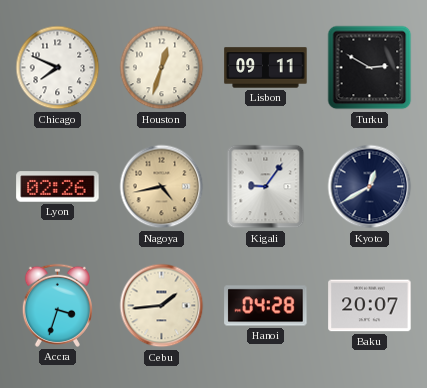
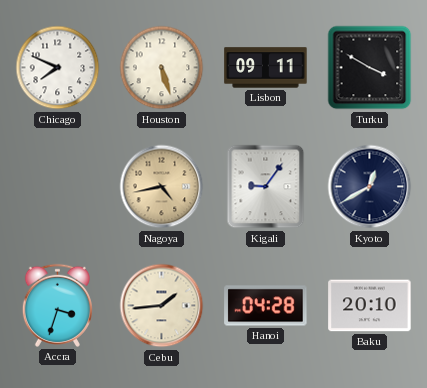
Houston: 12:33 -> 5:27 (162, 68)
Turku: 2:50 -> 3:50 (370, 68)
Lyon: 02:26 -> none (58, 187)
Baku: 20:07 -> 20:10 (370, 306)
